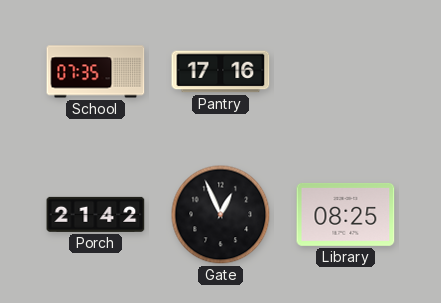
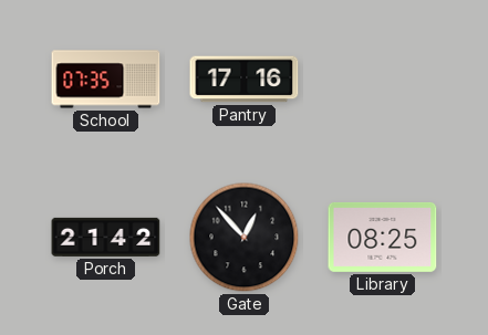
Gate: 12:56 -> 12:53 (245, 238)
